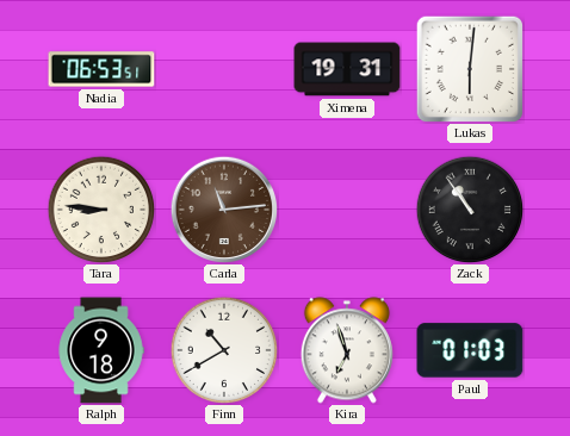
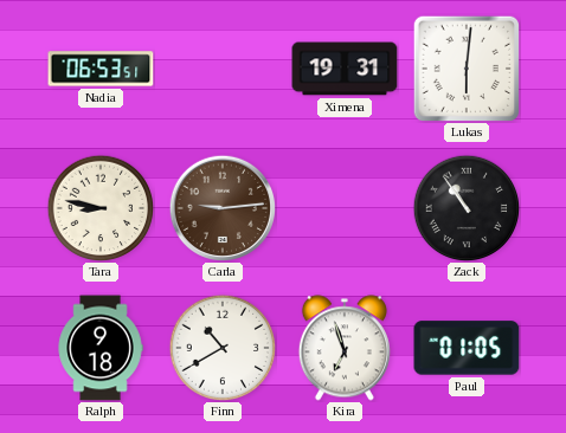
Tara: 8:46 -> 8:47 (101, 208)
Carla: 11:14 -> 9:14 (223, 208)
Paul: 01:03 -> 01:05 (467, 348)
